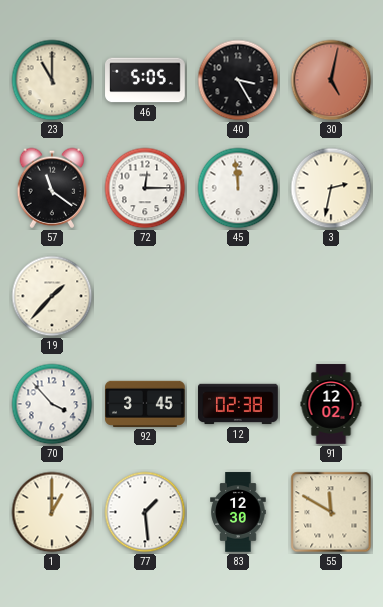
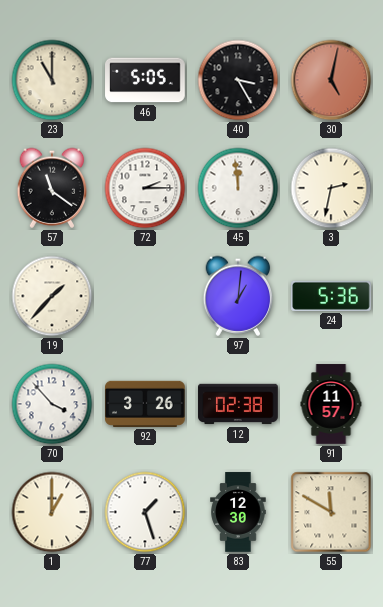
72: 12:15 -> 2:15 (145, 188)
97: none -> 1:01 (238, 296)
24: none -> 5:36 (331, 296)
92: 3:45 -> 3:26 (146, 404)
91: 12:02 -> 11:57 (331, 404)
77: 1:29 -> 1:27 (145, 512)
